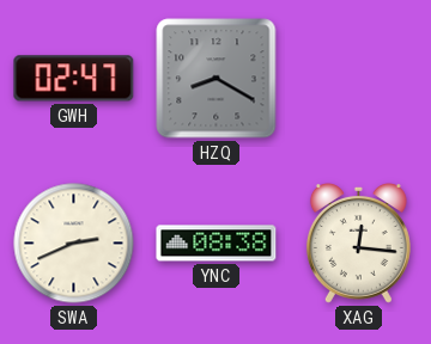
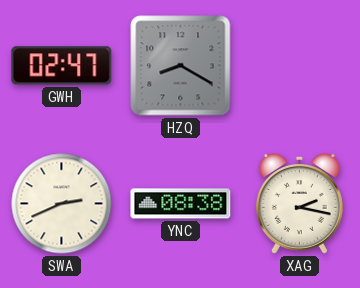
XAG: 12:16 -> 2:17 (299, 204)
